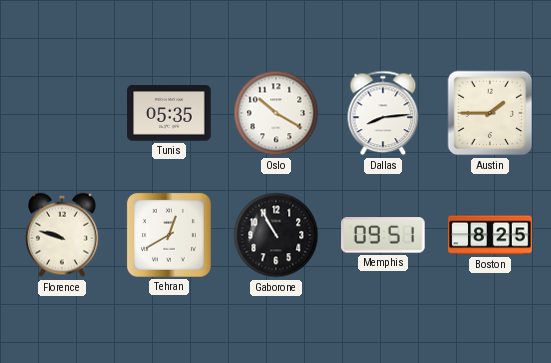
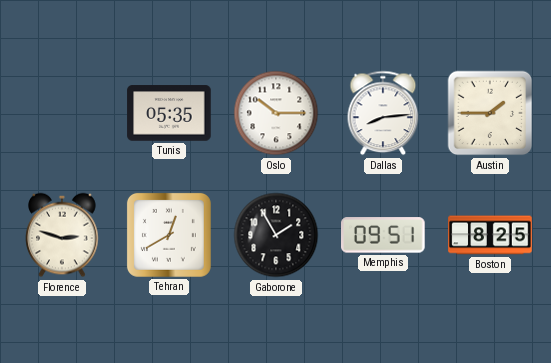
Oslo: 10:20 -> 10:15 (276, 113)
Florence: 9:48 -> 2:48 (62, 235)
Gaborone: 10:55 -> 1:55 (276, 235)
